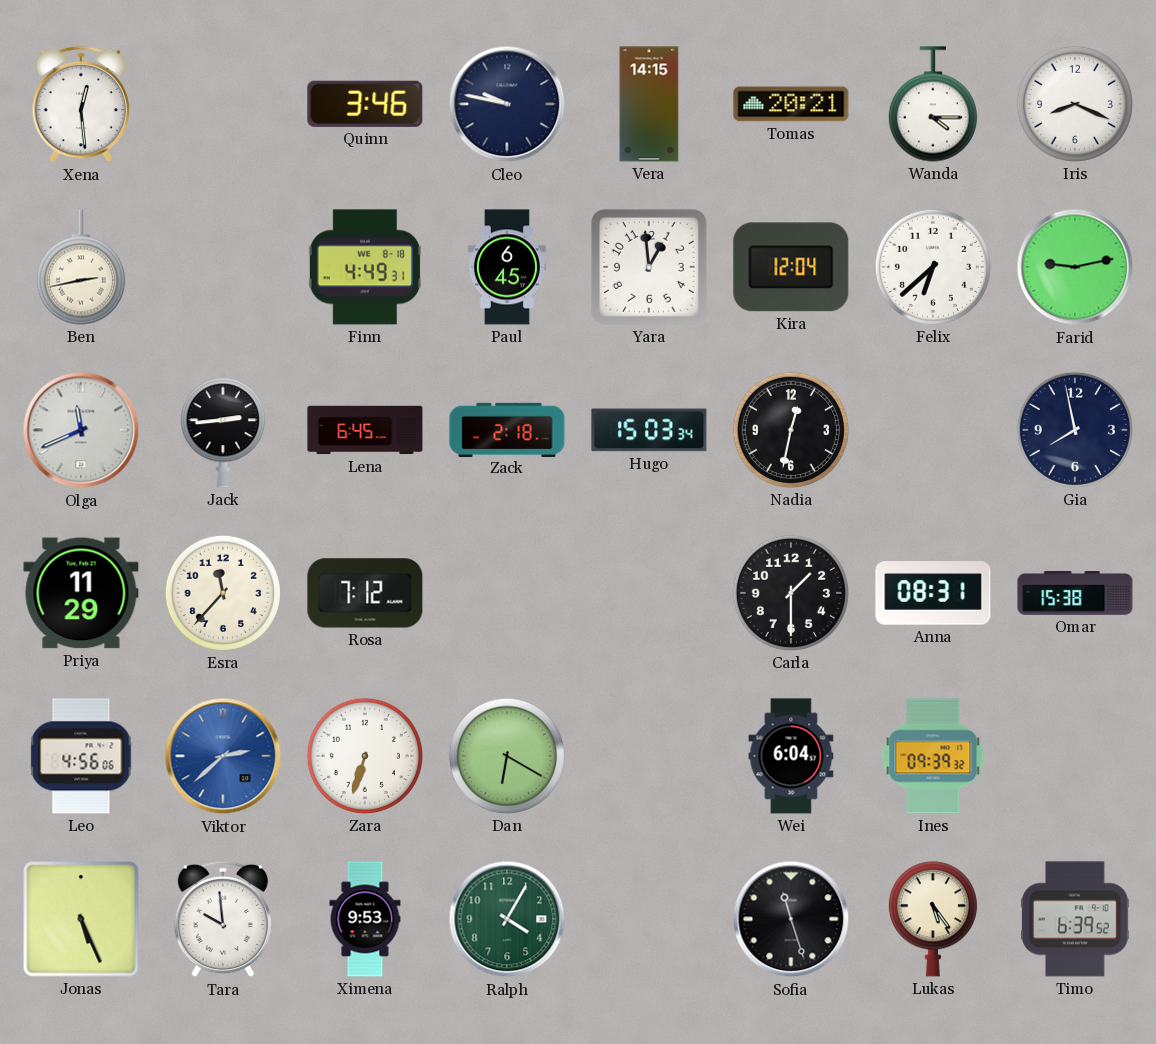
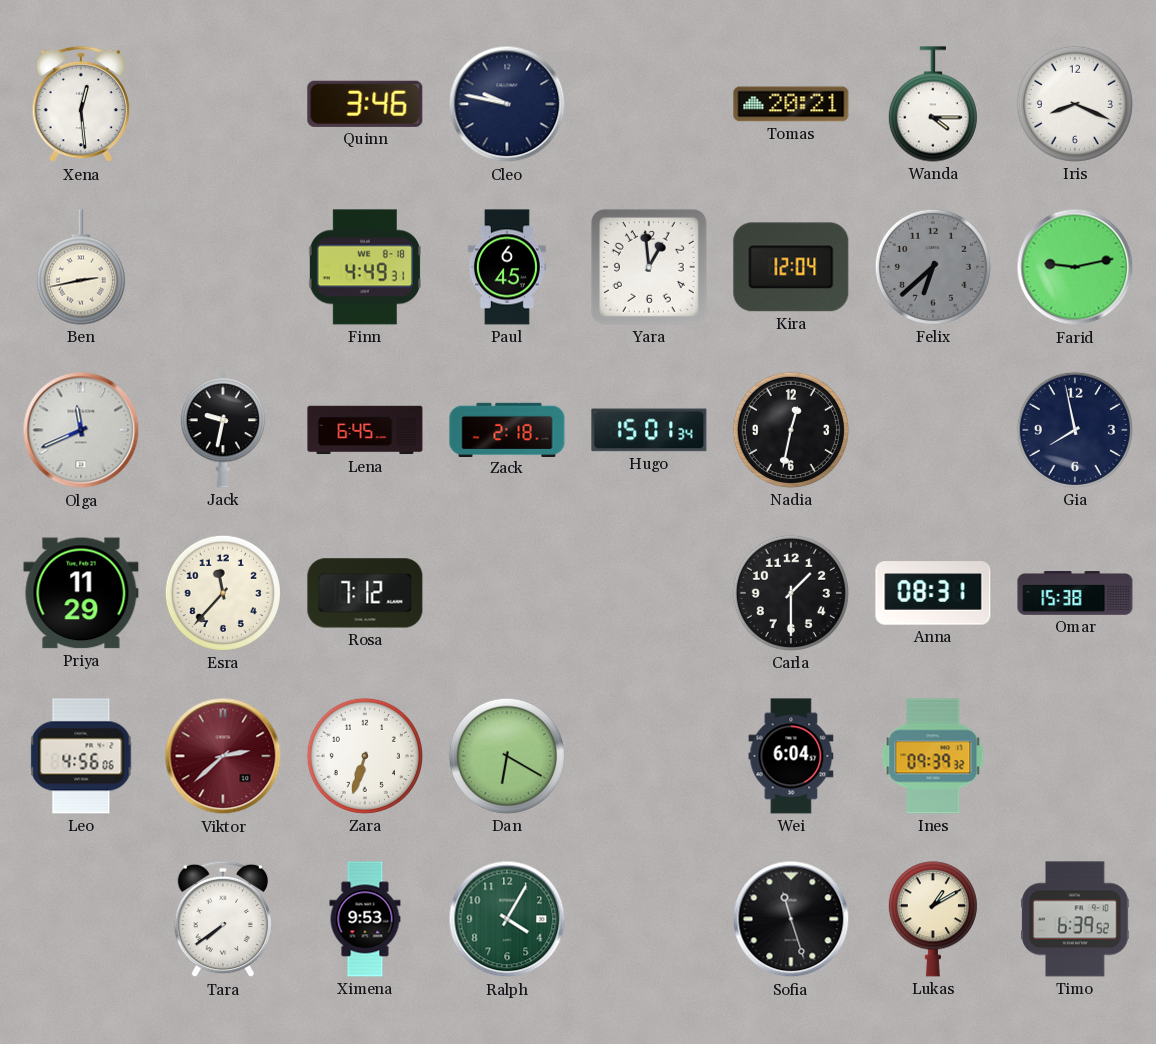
Vera: 14:15 -> none (649, 104)
Felix dial: white -> grey (933, 267)
Jack: 2:44 -> 9:32 (223, 430)
Hugo: 15:03 -> 15:01 (649, 430)
Viktor dial: blue -> burgundy (223, 756)
Jonas: 5:26 -> none (81, 919)
Tara: 9:59 -> 7:39 (223, 919)
Lukas: 5:24 -> 1:10 (933, 919)
